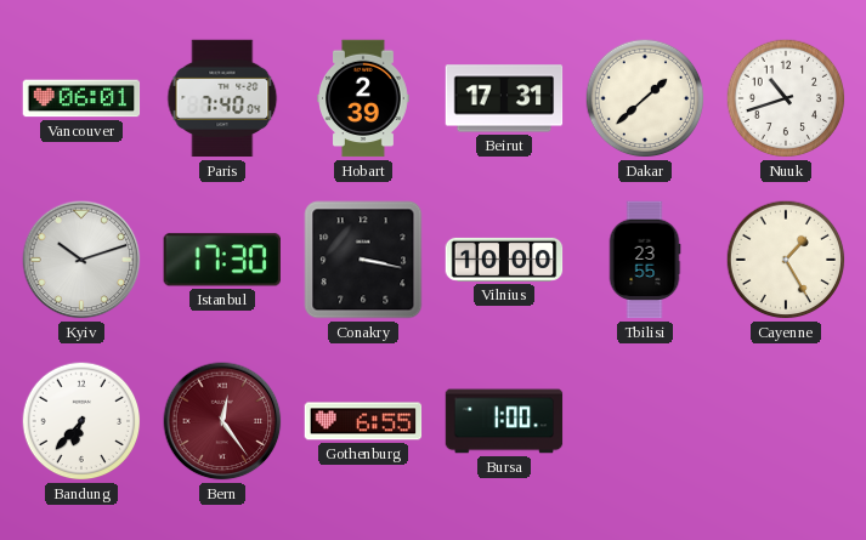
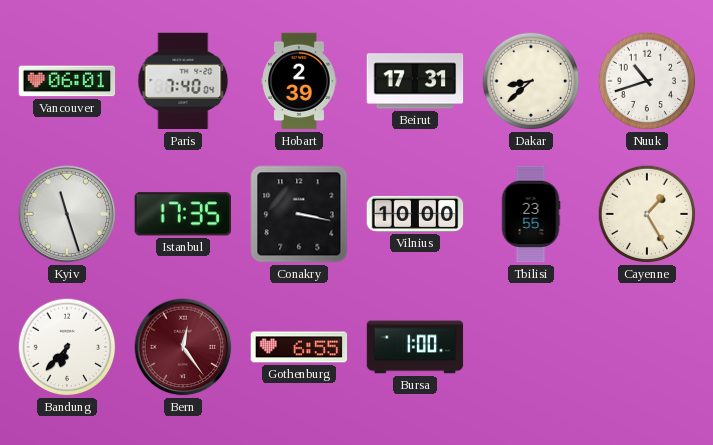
Dakar: 1:38 -> 8:38 (531, 81)
Kyiv: 10:12 -> 11:27 (67, 214)
Istanbul: 17:30 -> 17:35 (183, 214)
